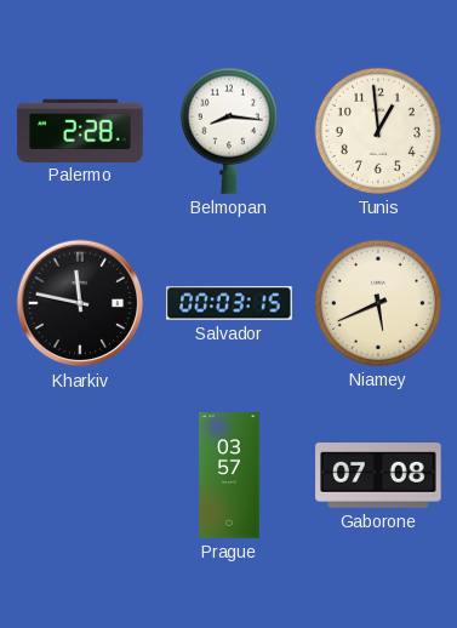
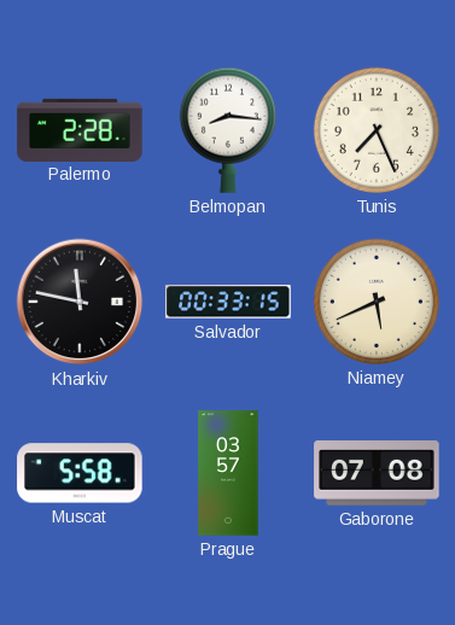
Tunis: 12:59 -> 7:26 (377, 130)
Salvador: 00:03 -> 00:33 (228, 302)
Muscat: none -> 5:58 (80, 473)
